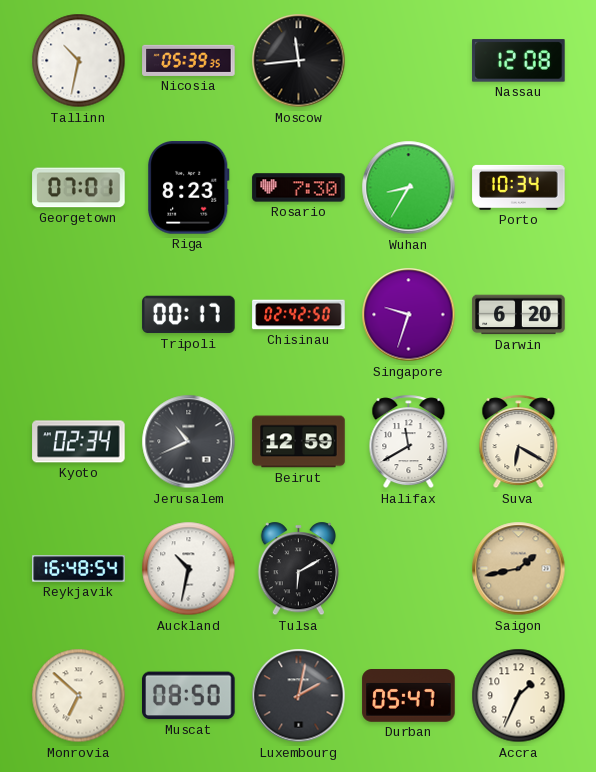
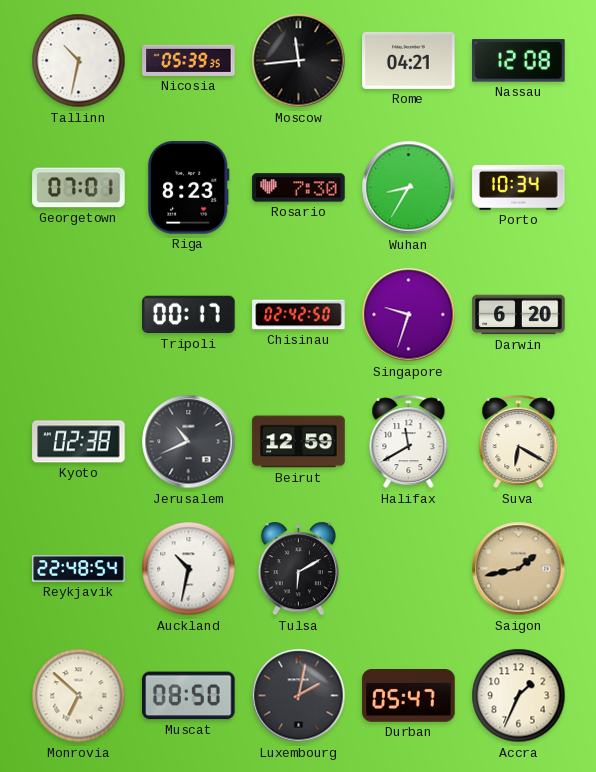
Rome: none -> 04:21 (409, 60)
Kyoto: 02:34 -> 02:38 (79, 442)
Reykjavik: 16:48 -> 22:48 (79, 569)
